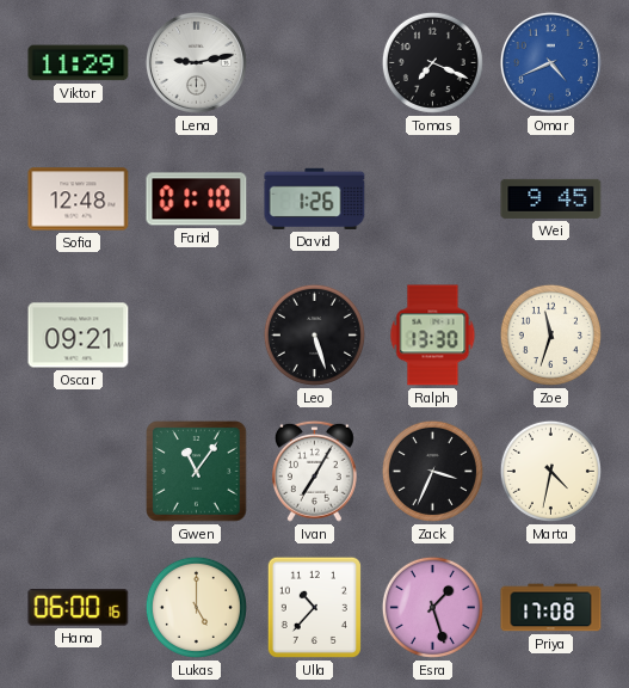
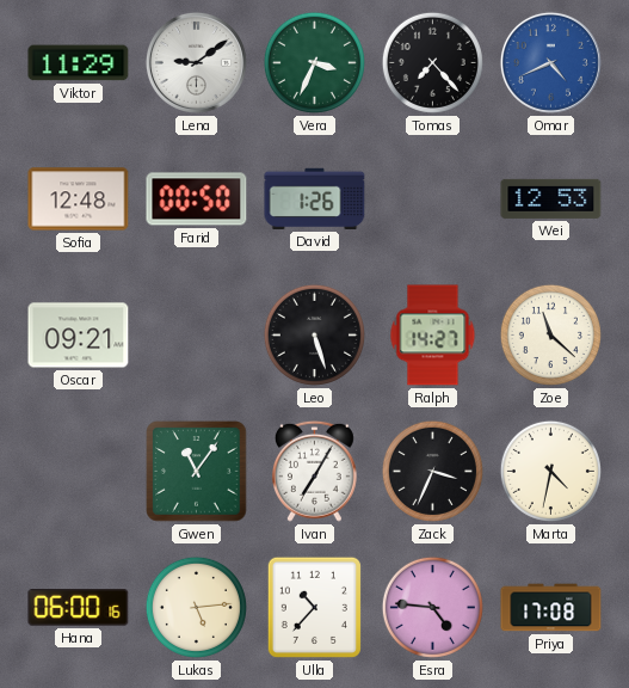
Lena: 9:13 -> 9:09 (196, 62)
Vera: none -> 3:34 (314, 62)
Tomas: 7:19 -> 7:23 (432, 62)
Farid: 01:10 -> 00:50 (197, 199)
Wei: 9:45 -> 12:53 (551, 198)
Ralph: 13:30 -> 14:27 (433, 336)
Zoe: 11:33 -> 11:22 (550, 334)
Lukas: 5:00 -> 5:14 (196, 607)
Esra: 1:27 -> 4:46 (432, 607)
